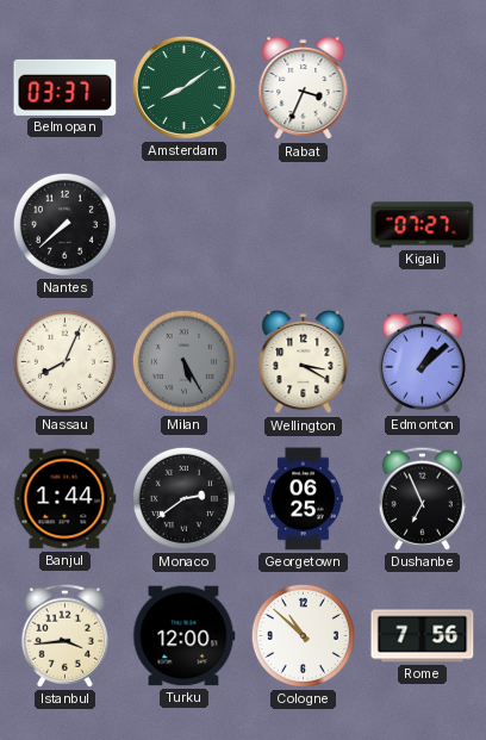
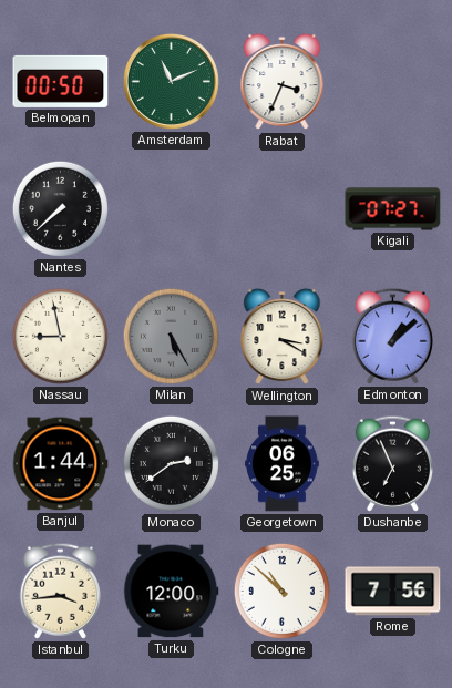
Belmopan: 03:37 -> 00:50 (61, 81)
Amsterdam: 8:09 -> 11:11 (171, 81)
Nassau: 8:04 -> 8:58 (60, 336)
